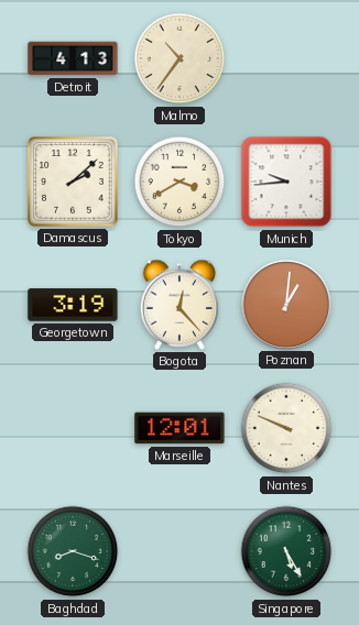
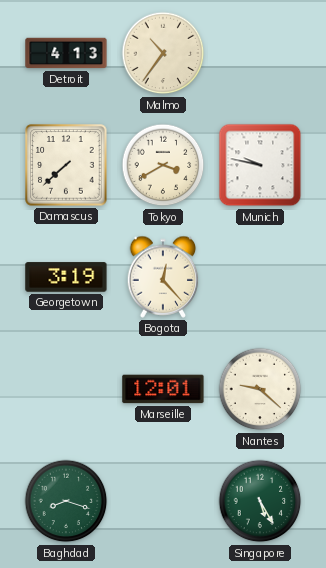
Damascus: 2:08 -> 7:38 (66, 165)
Munich: 9:44 -> 9:47 (260, 165)
Poznan: 1:01 -> none (285, 304)
Nantes: 9:49 -> 9:22 (260, 389)
